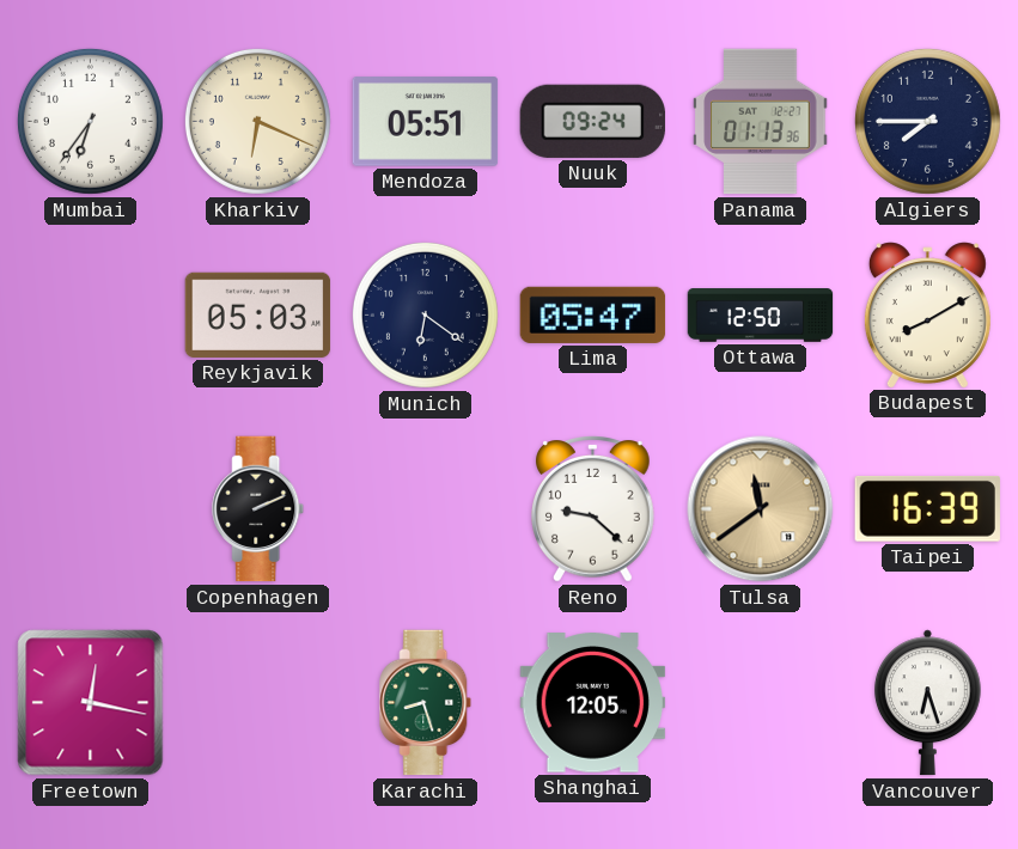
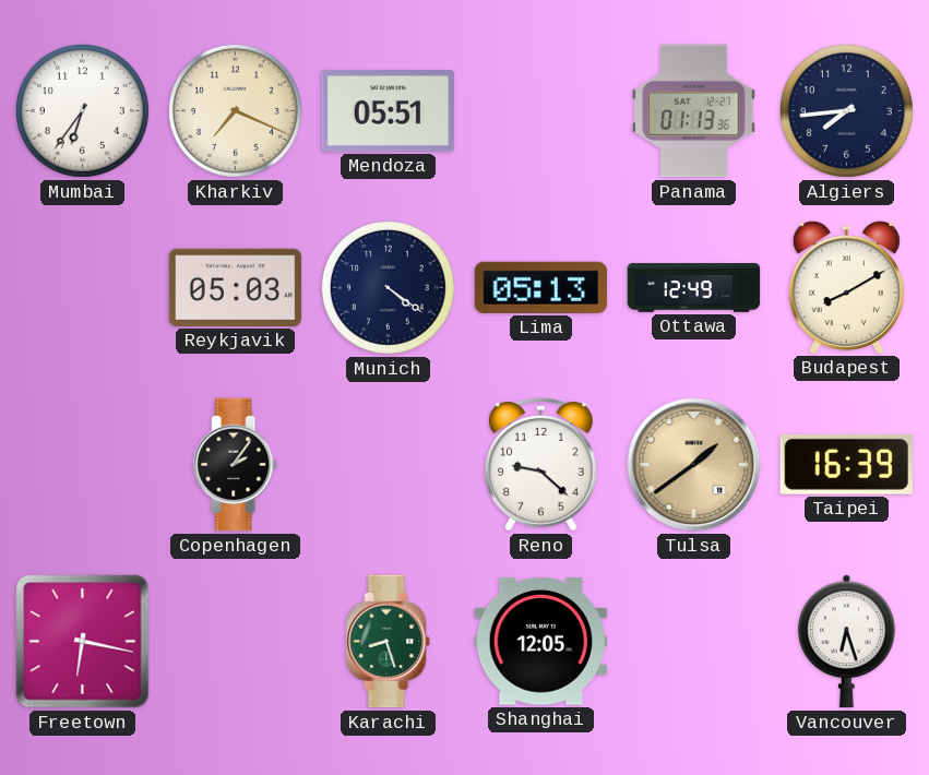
Kharkiv: 6:19 -> 7:19 (235, 110)
Nuuk: 09:24 -> none (592, 121)
Algiers: 7:45 -> 7:44 (846, 110)
Munich: 6:21 -> 4:21 (388, 287)
Lima: 05:47 -> 05:13 (541, 287)
Ottawa: 12:50 -> 12:49 (694, 288)
Copenhagen: 2:11 -> 2:06 (236, 465)
Tulsa: 11:39 -> 1:39 (694, 465)
Freetown: 12:17 -> 6:17 (83, 642)
